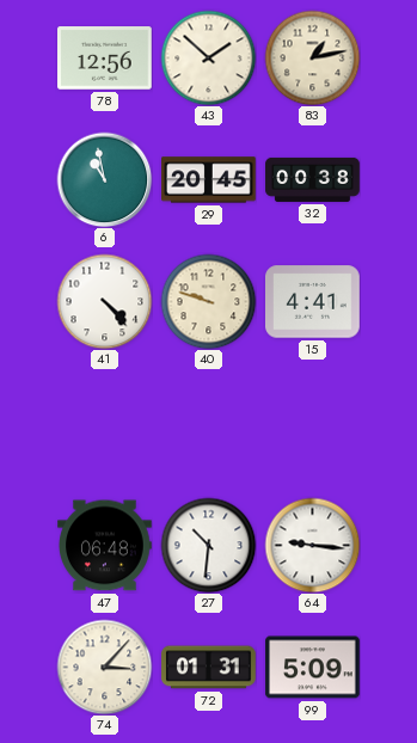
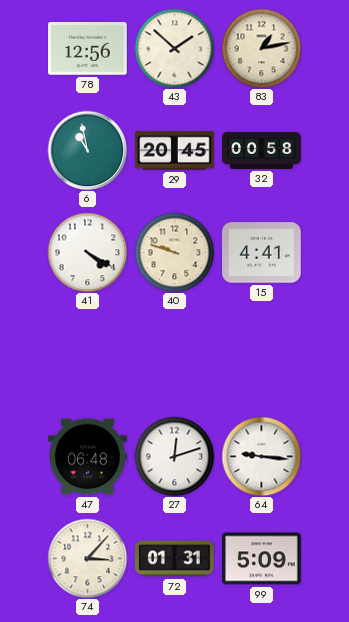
32: 00:38 -> 00:58 (262, 150)
41: 4:23 -> 4:20 (87, 252)
27: 10:31 -> 12:12 (174, 456)
